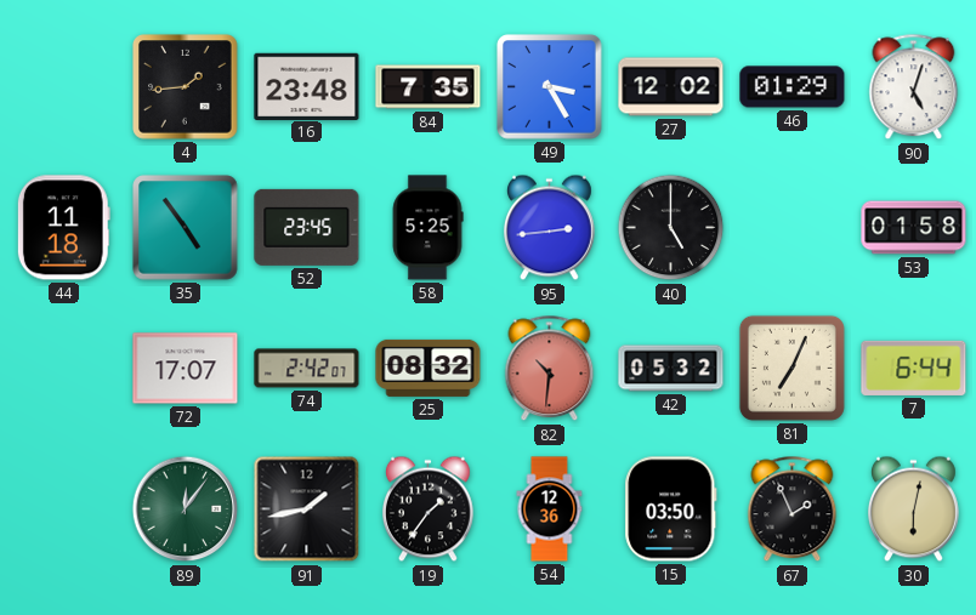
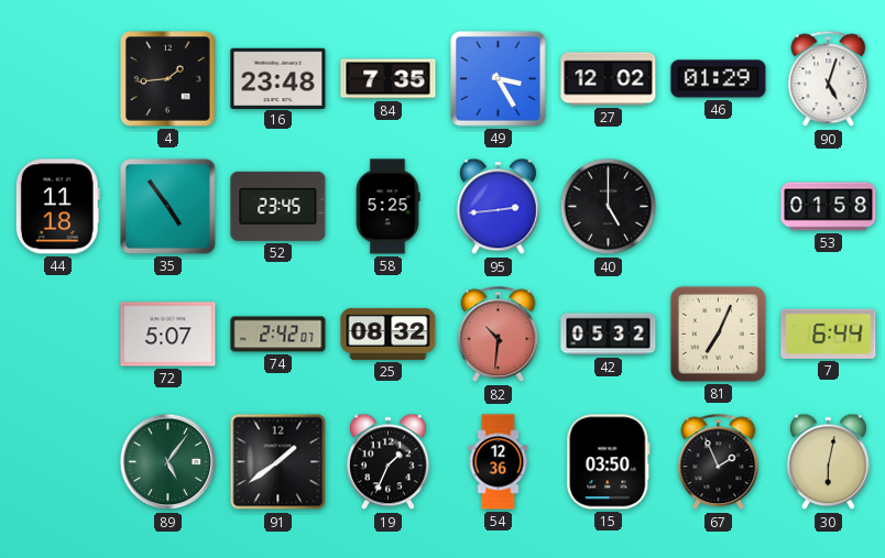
72: 17:07 -> 5:07 (168, 335)
89: 12:06 -> 5:06 (168, 462)
91: 1:43 -> 1:39 (278, 462)
19: 1:36 -> 1:34 (389, 462)
